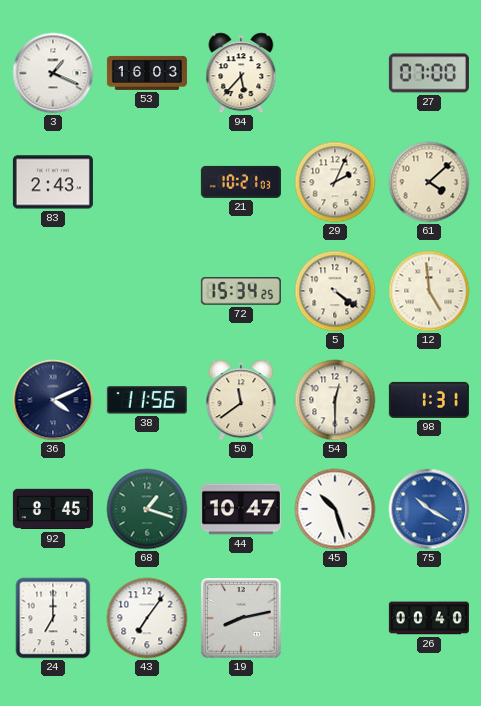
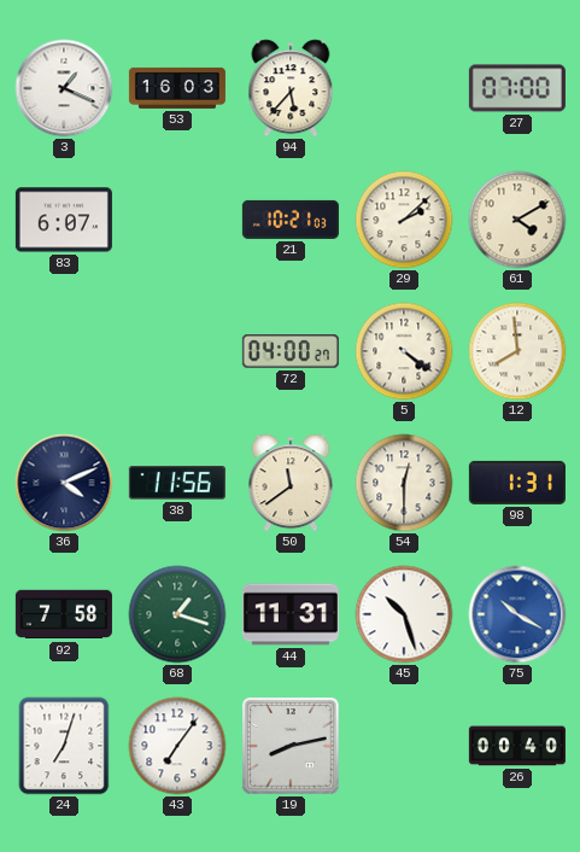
83: 2:43 -> 6:07 (64, 220)
29: 2:04 -> 2:08 (404, 220)
61: 4:08 -> 4:10 (517, 220)
72: 15:34 -> 04:00 (291, 351)
12: 4:59 -> 7:59 (517, 351)
92: 8:45 -> 7:58 (64, 614)
44: 10:47 -> 11:31 (291, 614)
24: 7:00 -> 7:03 (64, 746)
